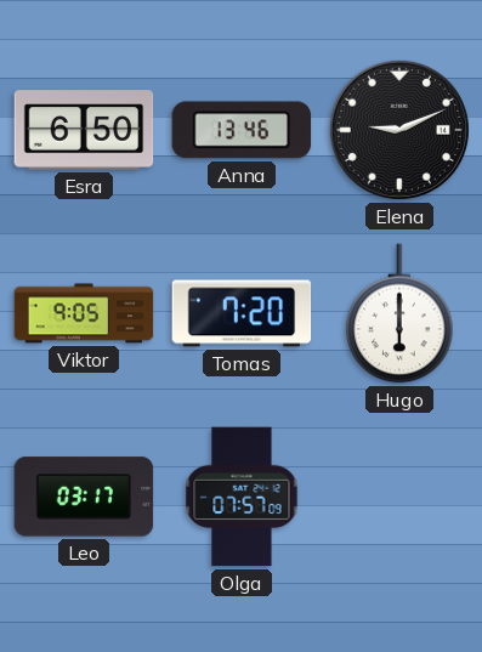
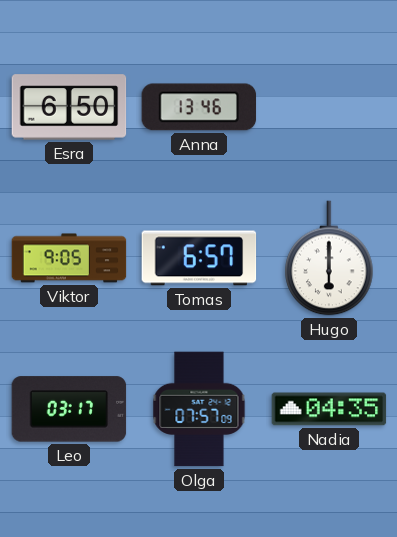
Elena: 9:11 -> none (399, 130)
Tomas: 7:20 -> 6:57 (199, 258)
Nadia: none -> 04:35 (329, 409)
